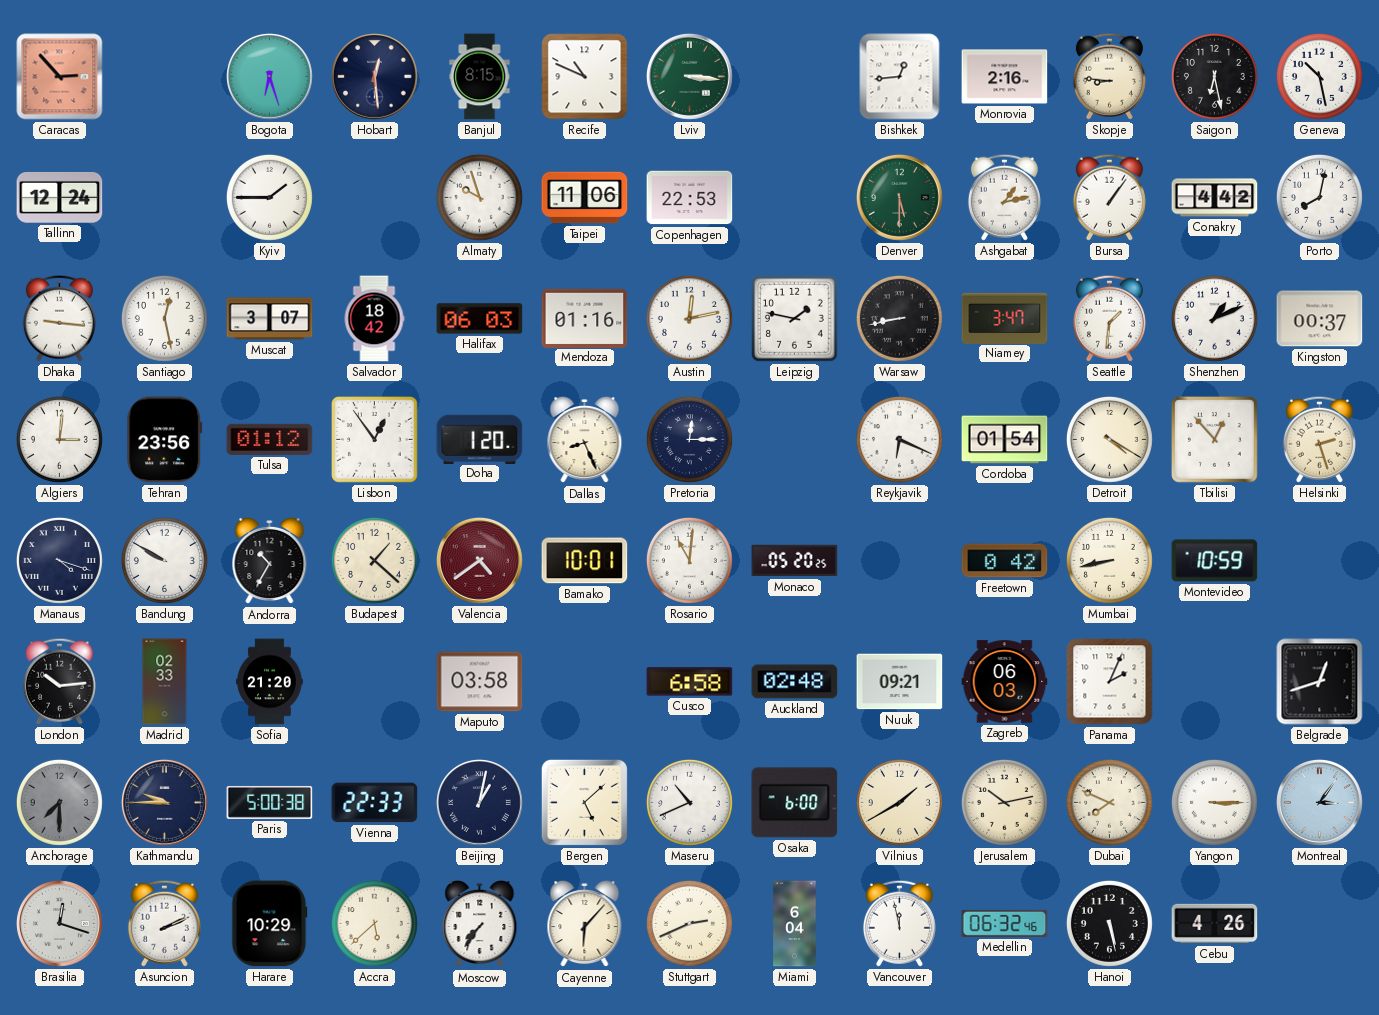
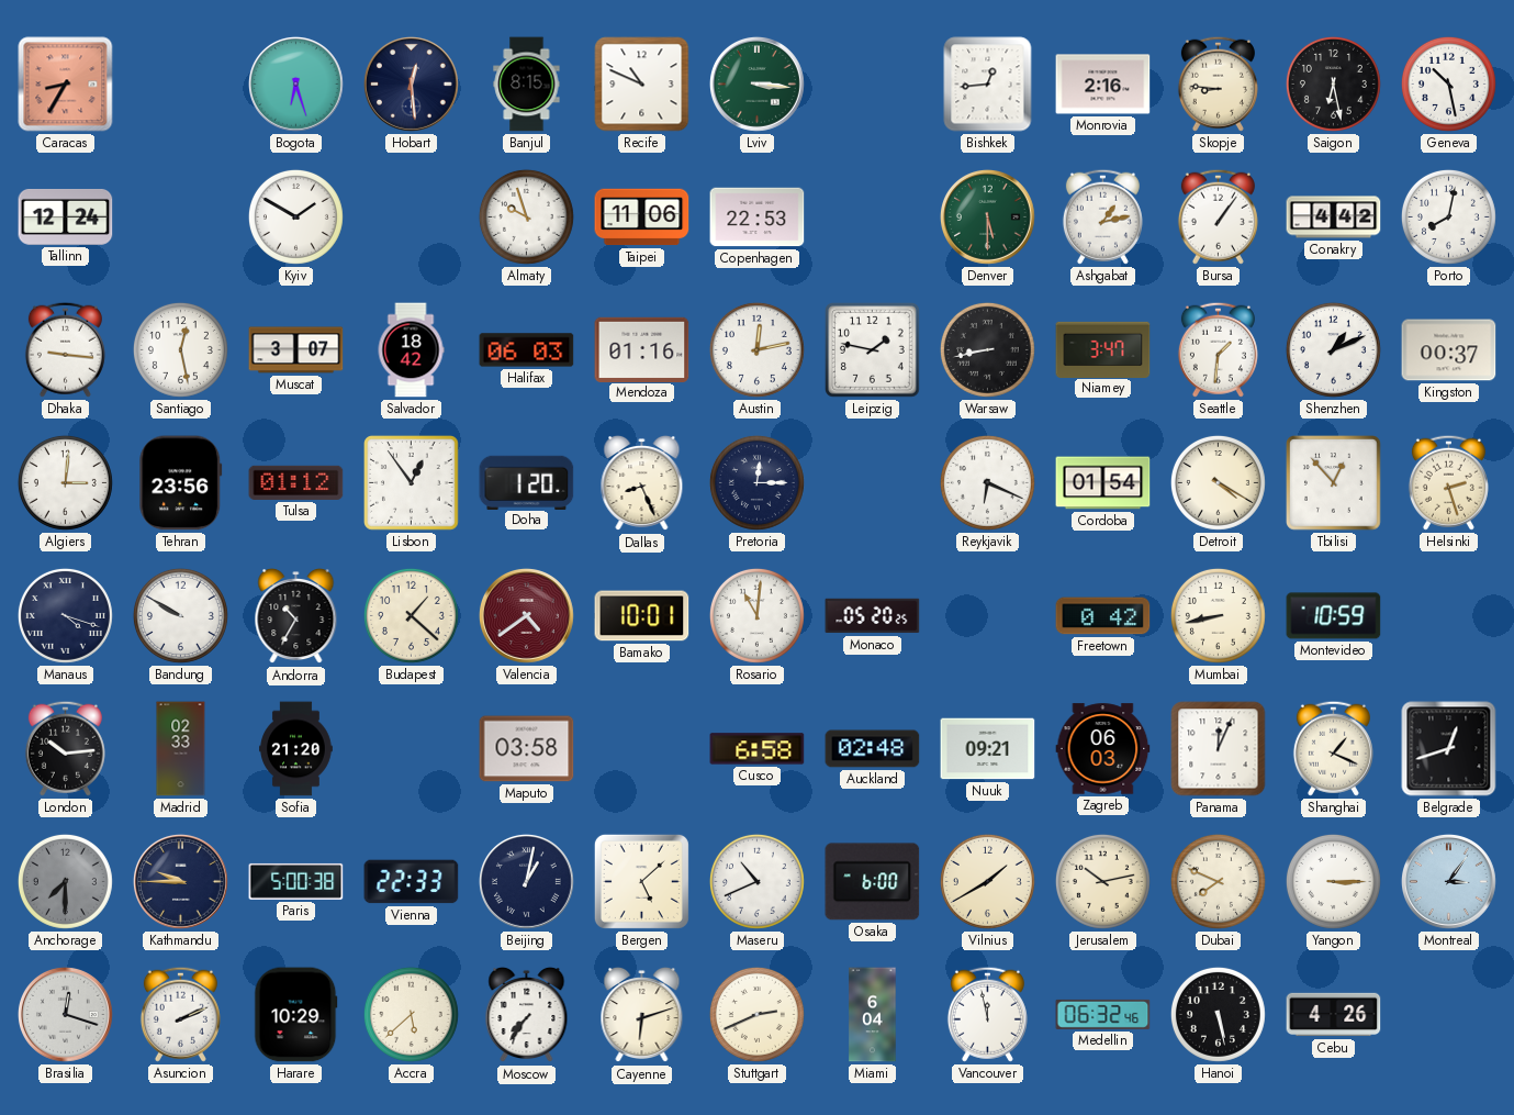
Caracas: 2:53 -> 8:35 (66, 85)
Kyiv: 1:45 -> 1:50 (295, 216)
Panama: 2:04 -> 12:04 (1219, 749)
Shanghai: none -> 1:19 (1333, 748)
Cayenne: 6:07 -> 6:12 (642, 1015)
